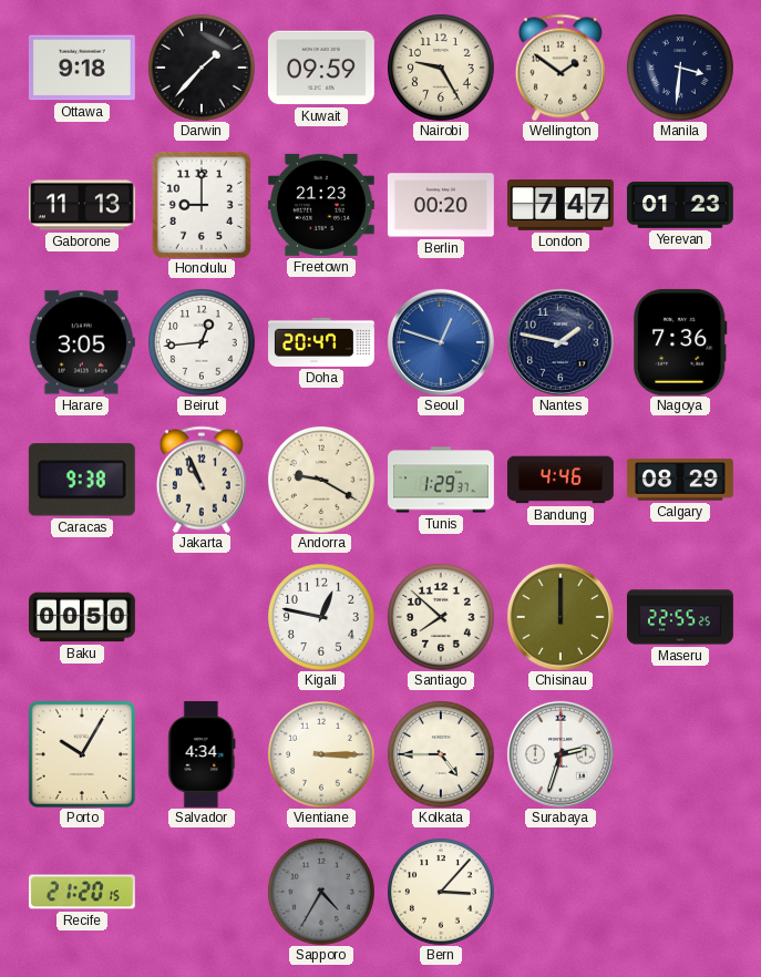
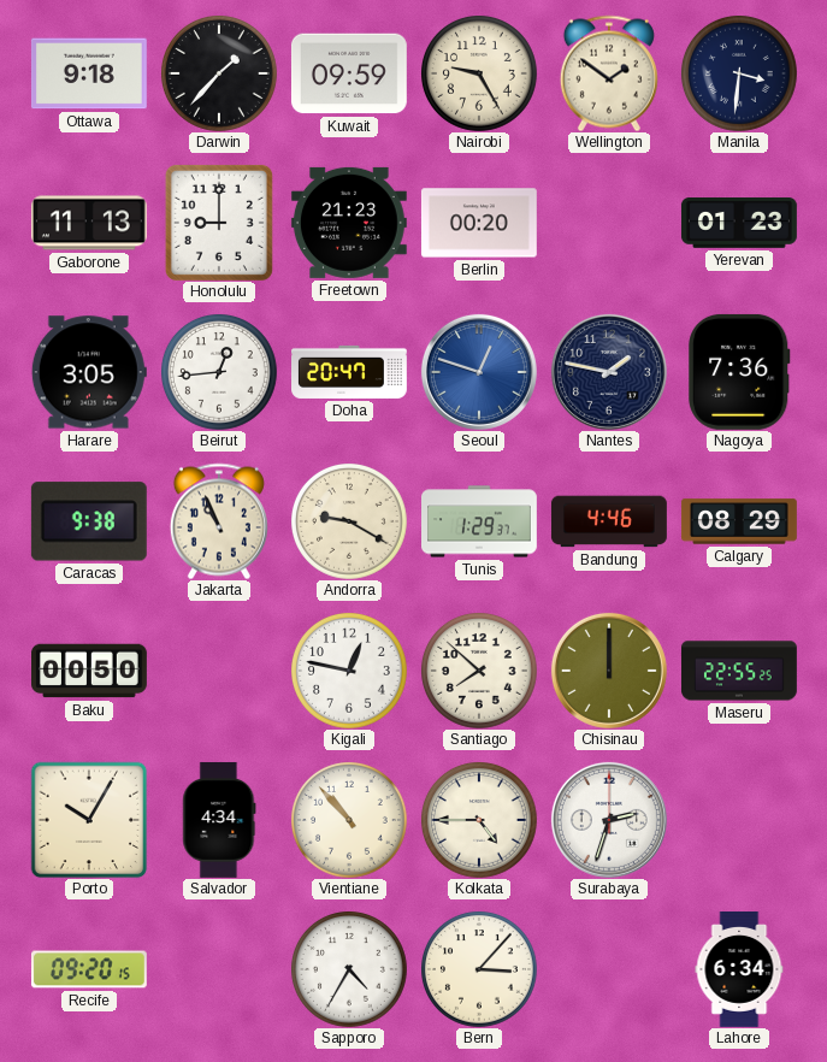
London: 7:47 -> none (561, 205)
Vientiane: 3:15 -> 10:53 (349, 820)
Recife: 21:20 -> 09:20 (89, 969)
Sapporo dial: grey -> white (349, 969)
Lahore: none -> 6:34 (739, 970)
